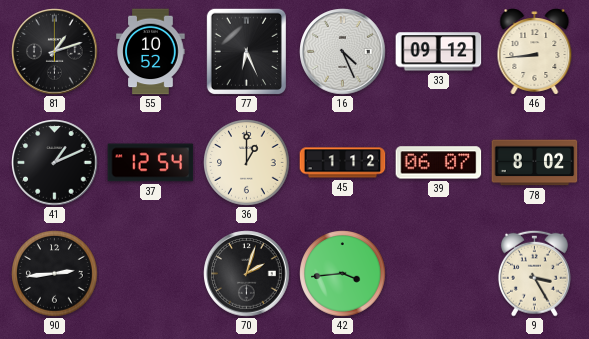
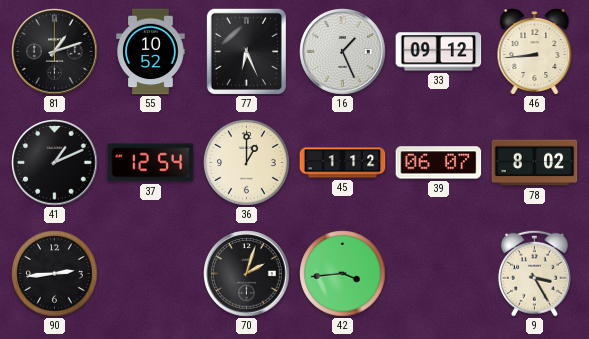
16: 4:26 -> 1:26 (343, 52)
